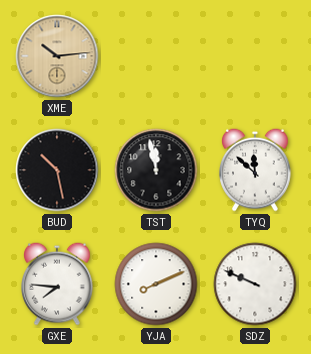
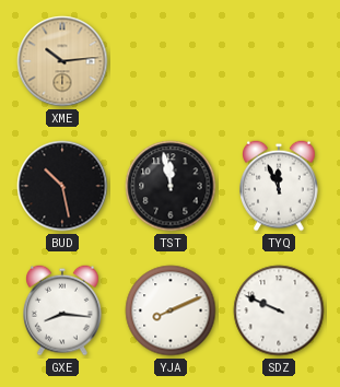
TYQ: 11:52 -> 11:56 (280, 186)
GXE: 7:46 -> 8:16 (63, 310)
